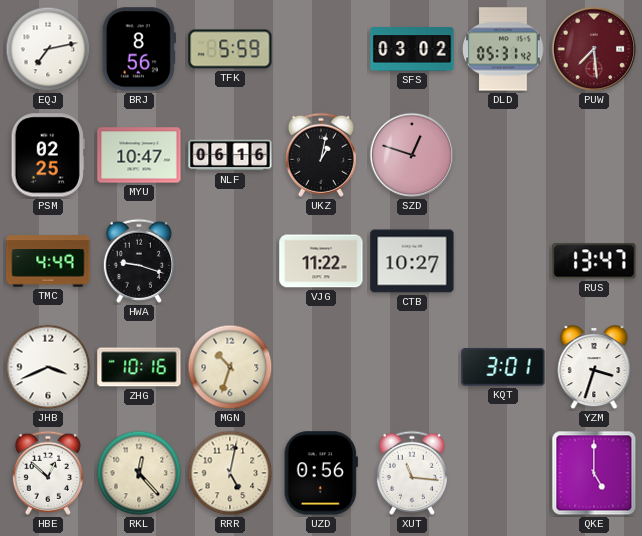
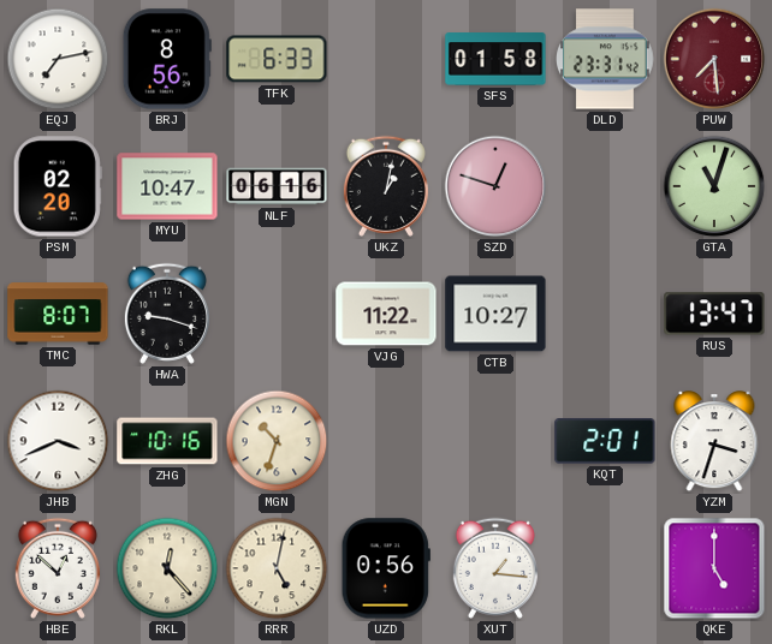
TFK: 5:59 -> 6:33 (277, 59)
SFS: 03:02 -> 01:58 (495, 59)
DLD: 05:31 -> 23:31 (606, 59)
PSM: 02:25 -> 02:20 (58, 186)
GTA: none -> 11:03 (714, 186)
TMC: 4:49 -> 8:07 (58, 314)
KQT: 3:01 -> 2:01 (605, 441)
XUT: 11:16 -> 1:16 (495, 568)
